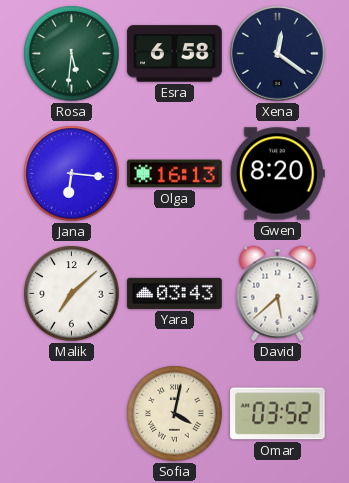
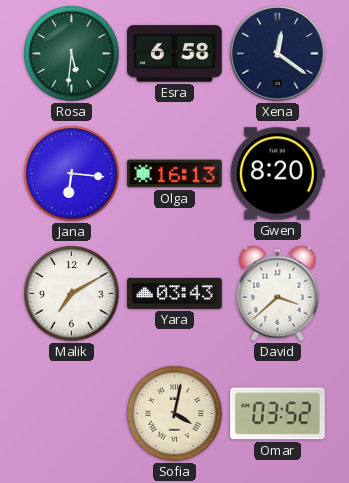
Malik: 7:08 -> 7:10 (72, 294)
David: 5:38 -> 3:38 (278, 294)
